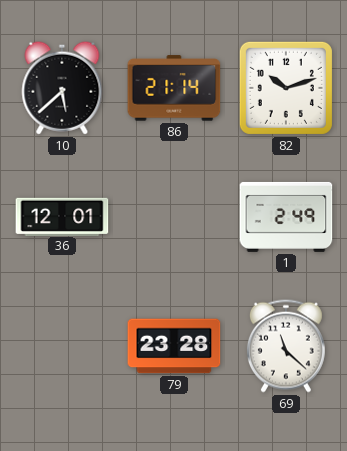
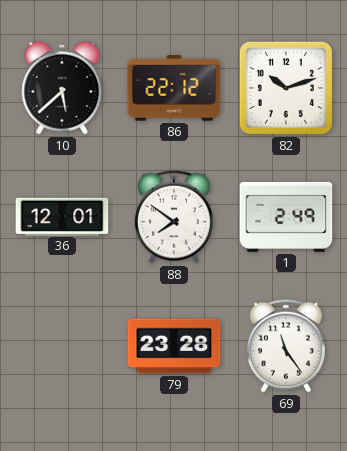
86: 21:14 -> 22:12 (174, 88)
88: none -> 7:51 (174, 217)
69: 11:22 -> 11:24 (286, 346)
